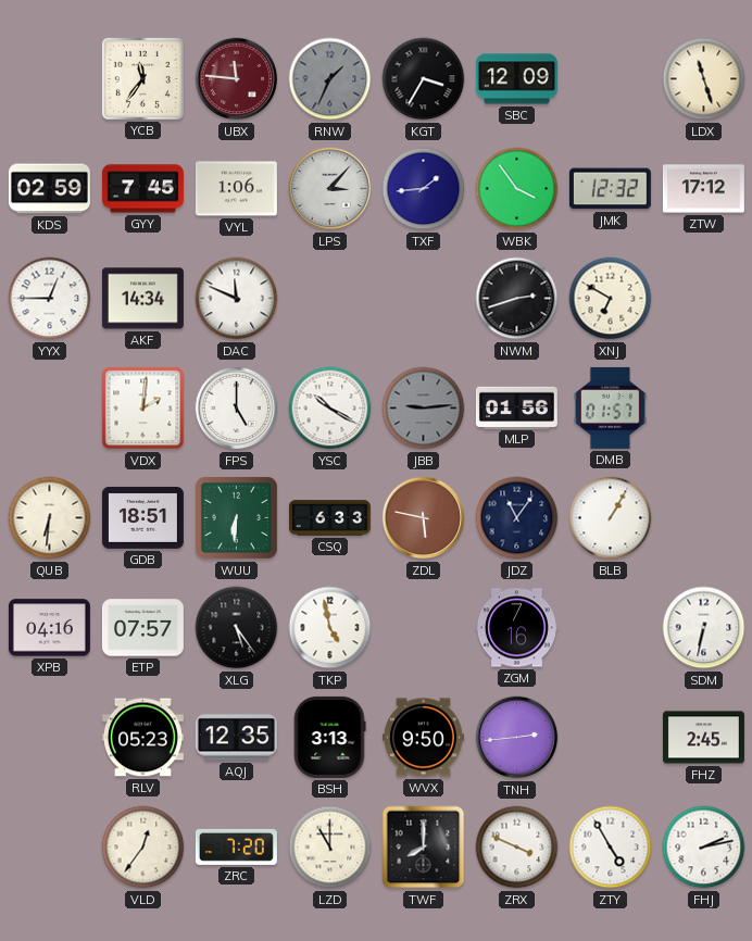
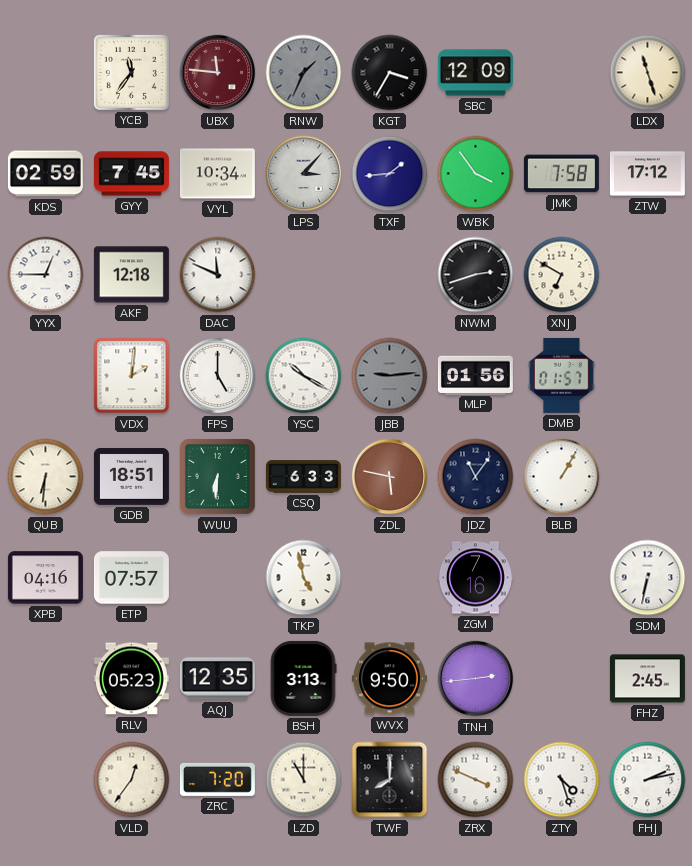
VYL: 1:06 -> 10:34 (217, 174)
JMK: 12:32 -> 7:58 (561, 174)
AKF: 14:34 -> 12:18 (131, 275)
XLG: 5:24 -> none (237, 628)
ZTY: 4:55 -> 4:27 (562, 780)
